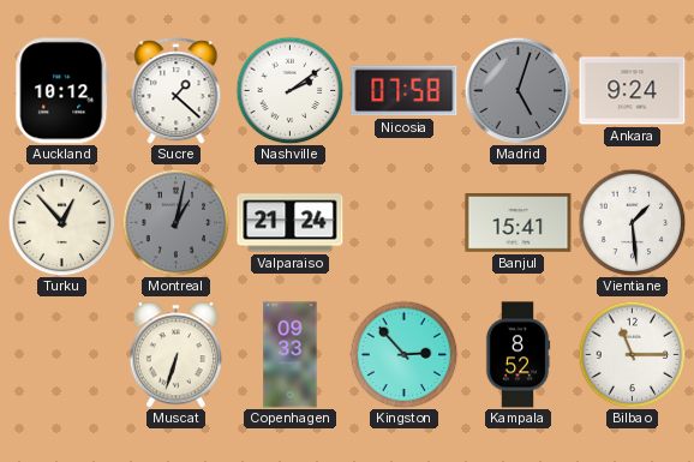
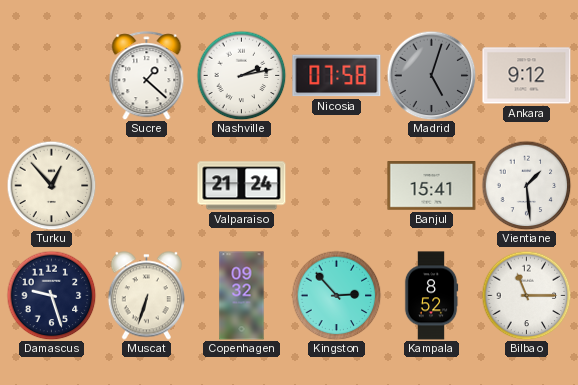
Auckland: 10:12 -> none (62, 91)
Nashville: 2:09 -> 2:13 (241, 75)
Ankara: 9:24 -> 9:12 (527, 76)
Montreal: 1:02 -> none (175, 222)
Damascus: none -> 9:27 (51, 295)
Copenhagen: 09:33 -> 09:32 (242, 296)
